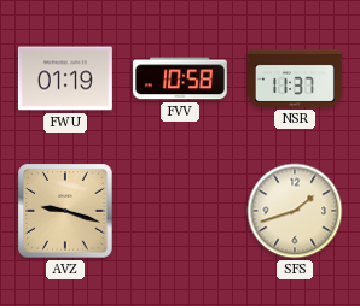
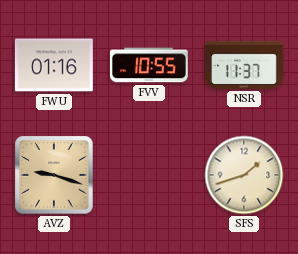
FWU: 01:19 -> 01:16 (54, 65)
FVV: 10:58 -> 10:55 (149, 65)
